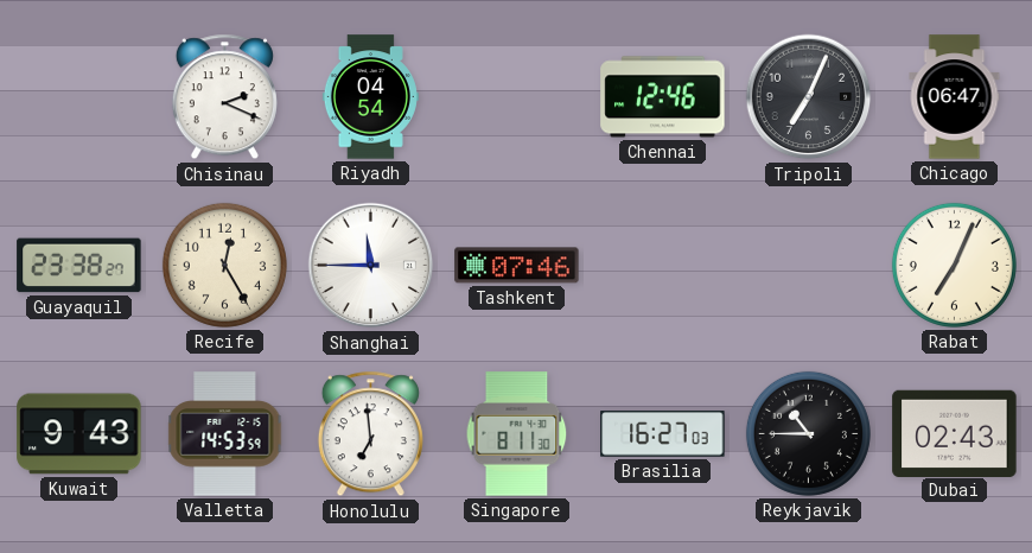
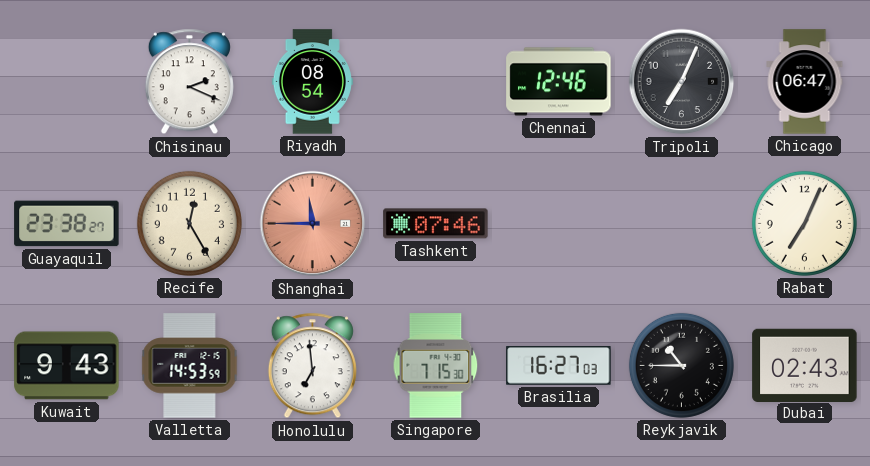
Riyadh: 04:54 -> 08:54 (312, 82)
Shanghai dial: white -> salmon (313, 224)
Singapore: 8:11 -> 7:15 (436, 366)
